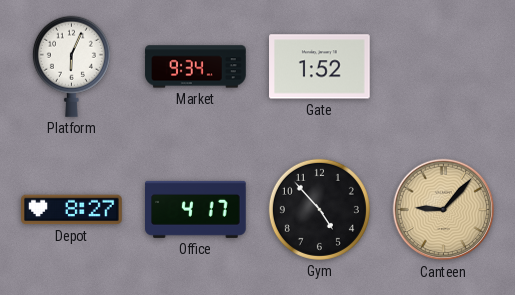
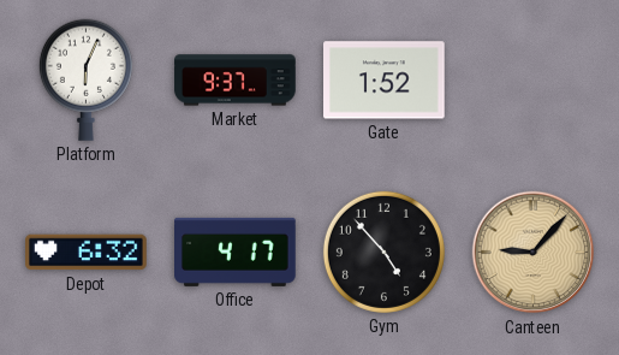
Market: 9:34 -> 9:37 (236, 81)
Depot: 8:27 -> 6:32 (87, 253)
